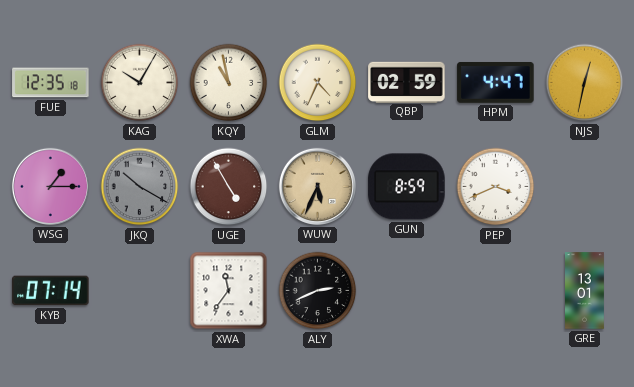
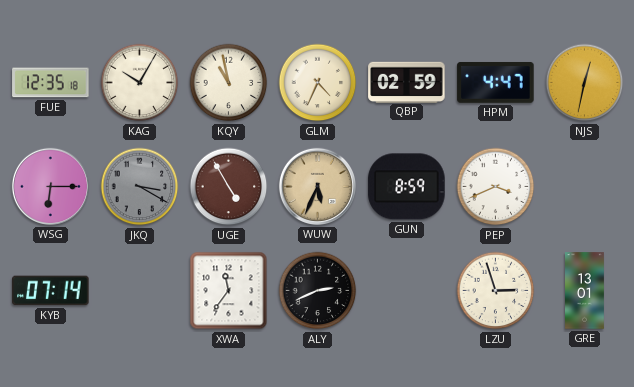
WSG: 1:15 -> 6:15 (50, 186)
JKQ: 10:20 -> 3:20 (140, 187)
LZU: none -> 2:57 (496, 291)
